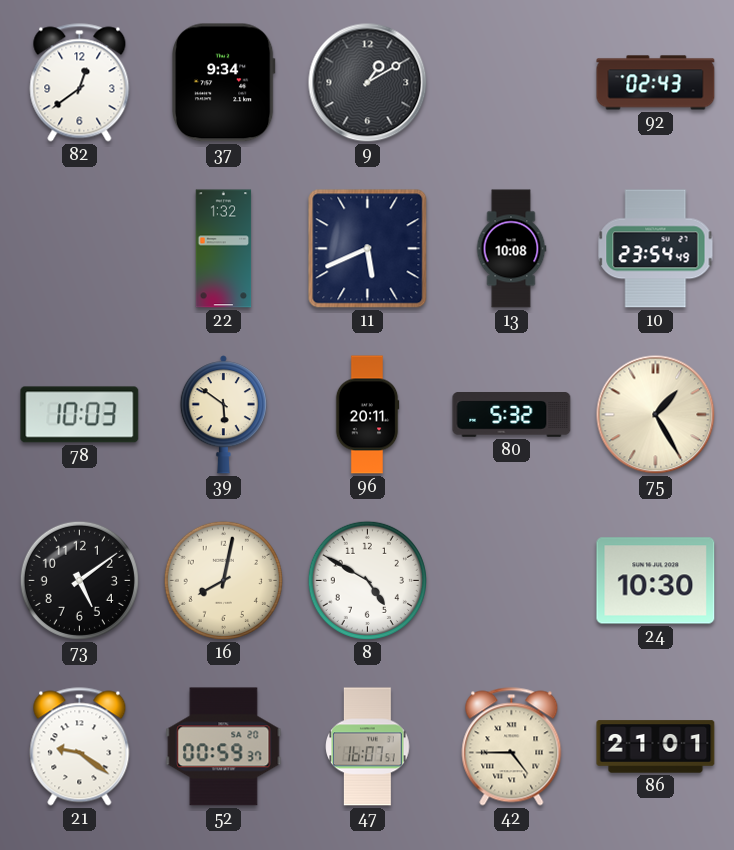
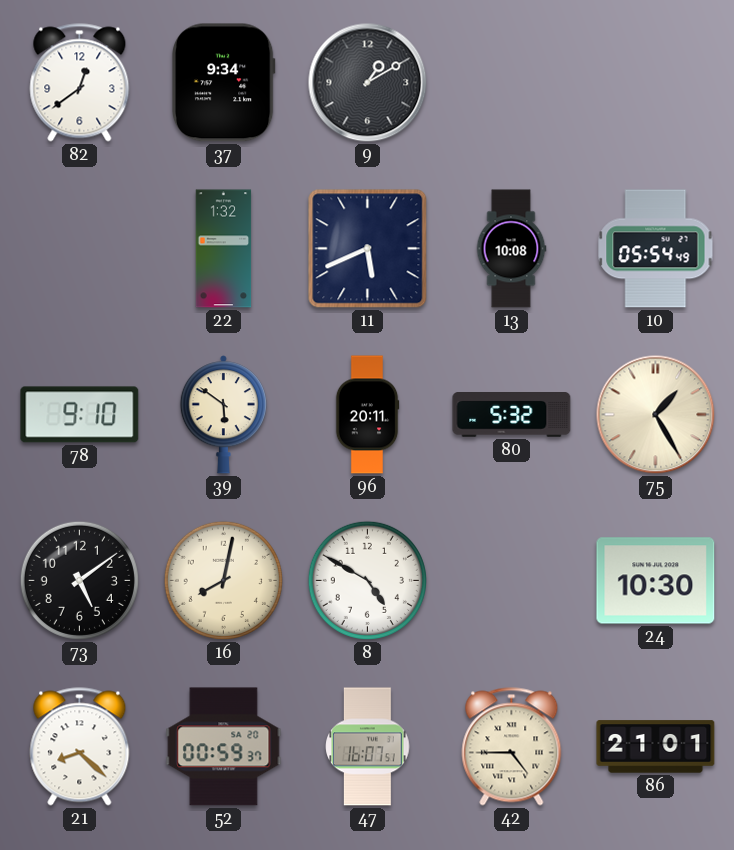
92: 02:43 -> none (656, 83)
10: 23:54 -> 05:54 (656, 249)
78: 10:03 -> 9:10 (80, 415)
21: 9:21 -> 8:22 (80, 747)
